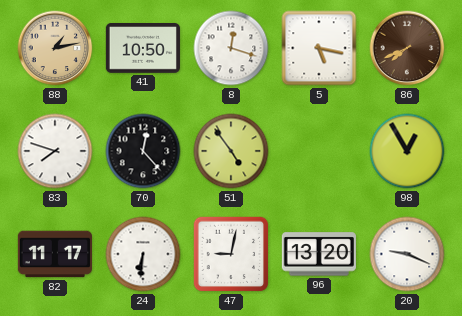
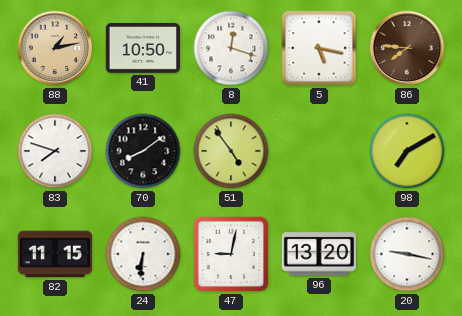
86: 7:41 -> 7:46 (407, 48)
70: 12:23 -> 8:09 (143, 151)
98: 12:55 -> 7:10 (407, 151)
82: 11:17 -> 11:15 (55, 254)
20: 9:19 -> 9:17 (407, 254)
